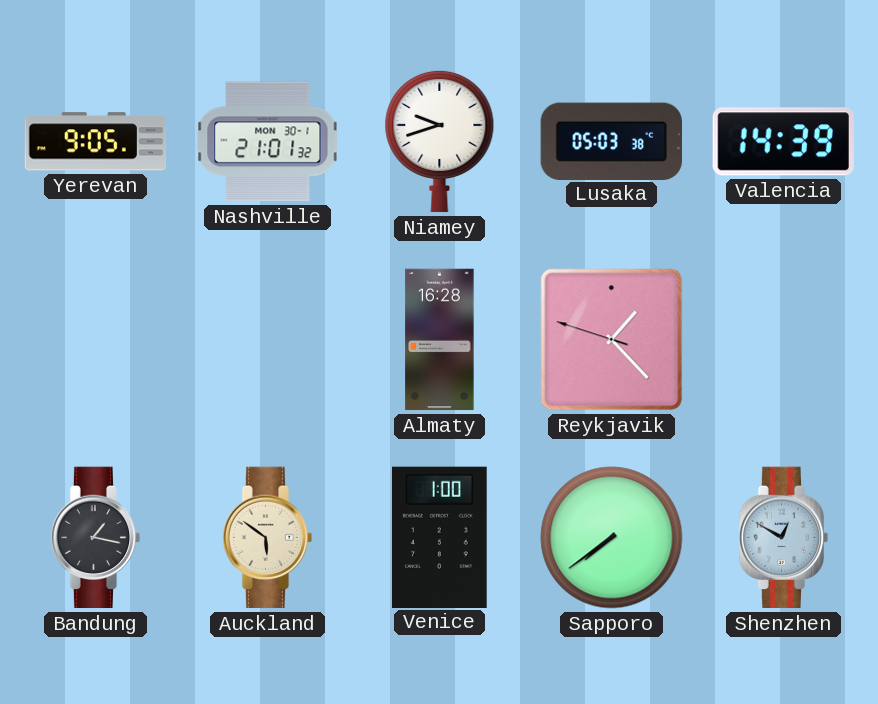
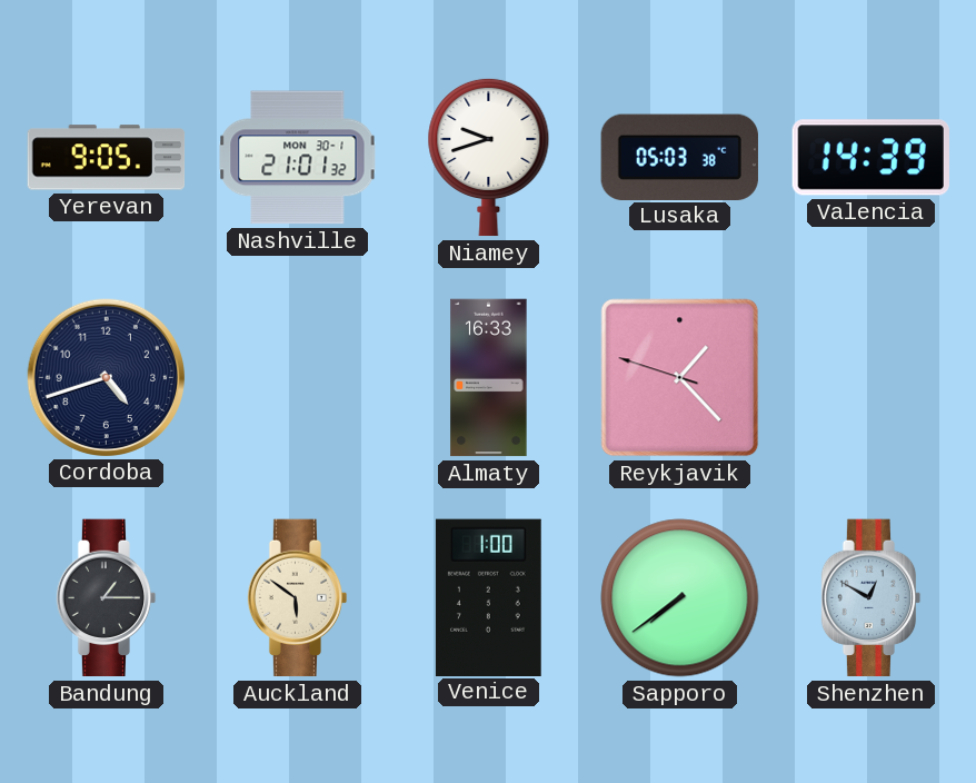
Cordoba: none -> 4:42 (106, 377)
Almaty: 16:28 -> 16:33 (489, 378)
Bandung: 1:17 -> 1:15 (107, 598)
